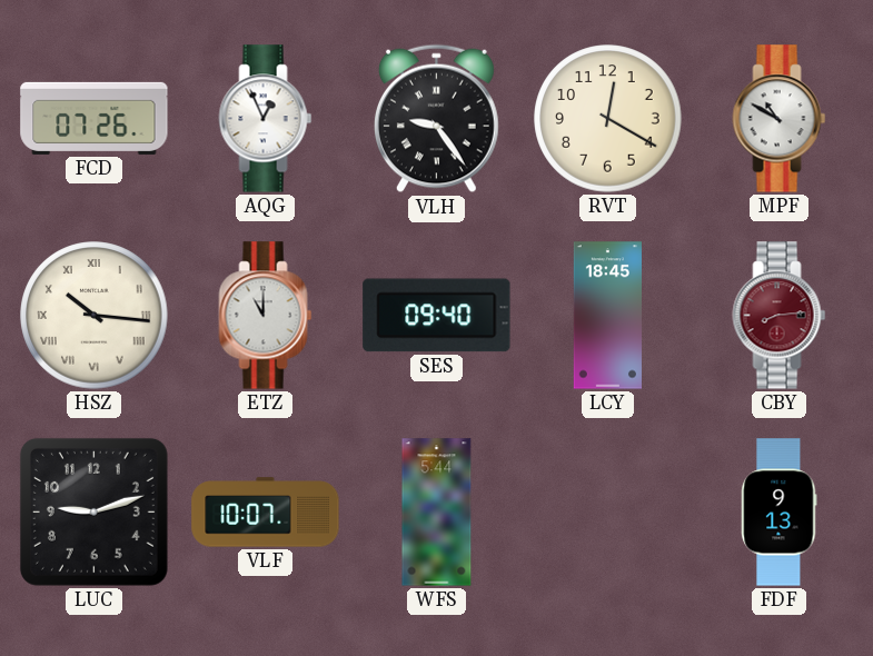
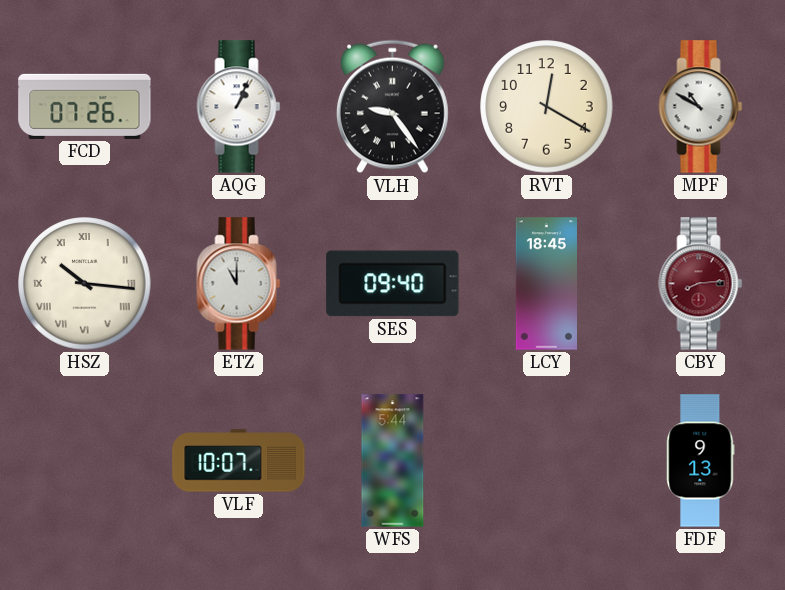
AQG: 12:56 -> 1:04 (239, 107)
LUC: 9:12 -> none (93, 511)
